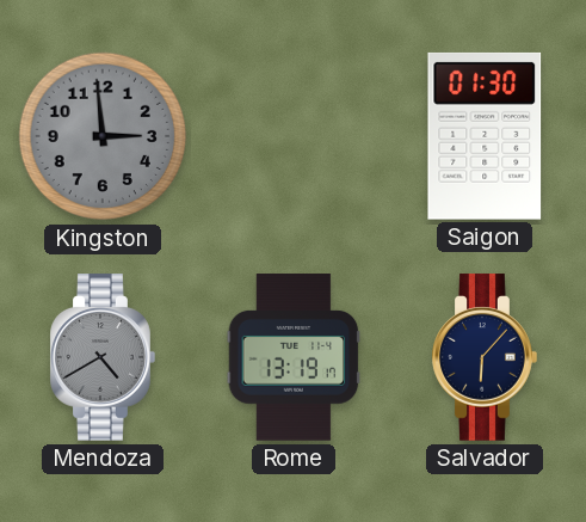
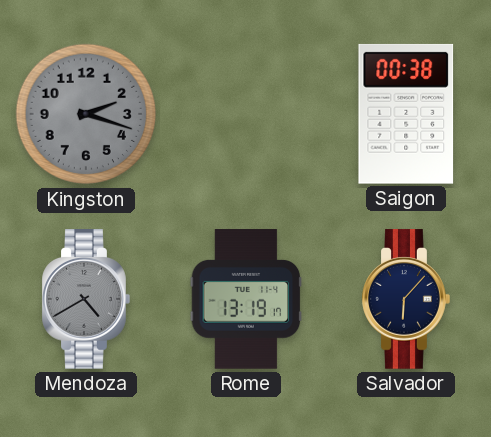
Kingston: 2:59 -> 2:18 (86, 114)
Saigon: 01:30 -> 00:38 (406, 114)
